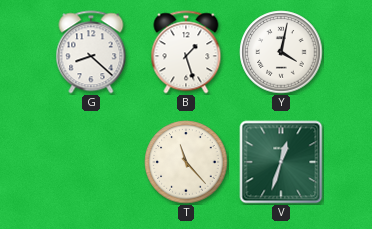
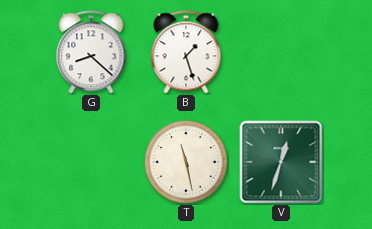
Y: 4:02 -> none (281, 52)
T: 11:23 -> 11:28 (186, 162)
